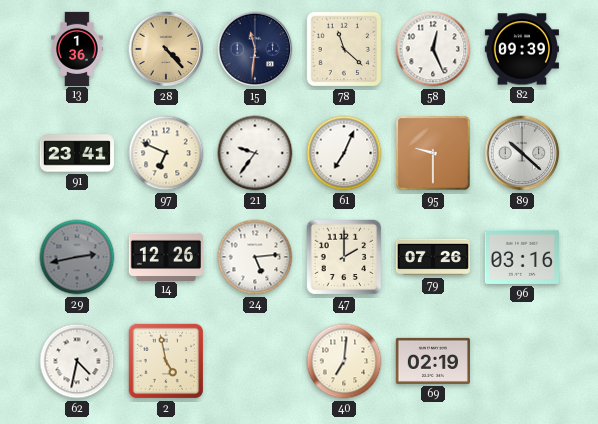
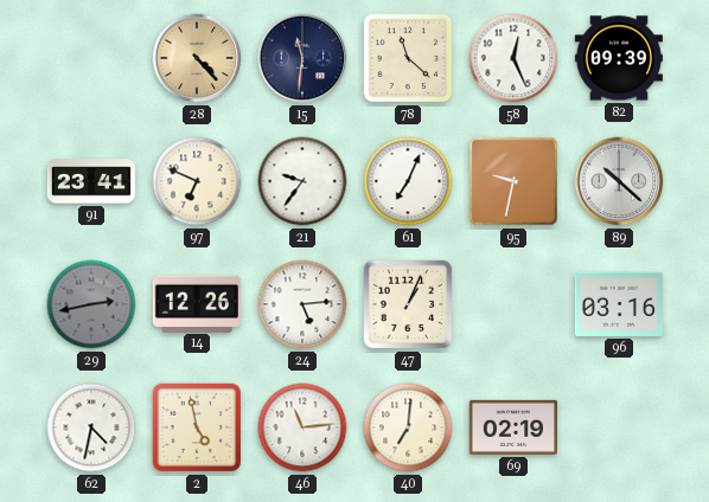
13: 1:36 -> none (77, 48)
95: 9:30 -> 9:32 (513, 181)
47: 2:00 -> 1:04 (408, 304)
79: 07:26 -> none (432, 257)
46: none -> 11:14 (302, 427)
